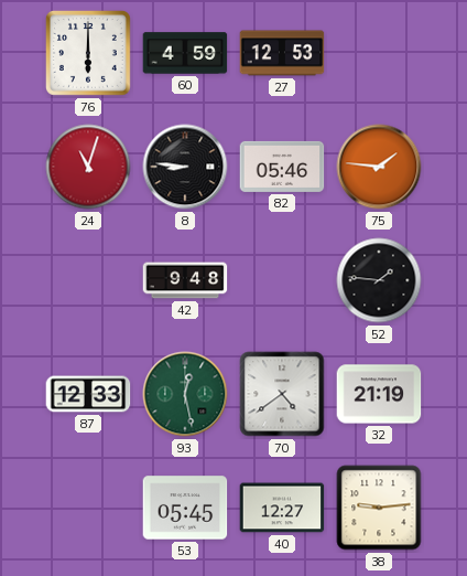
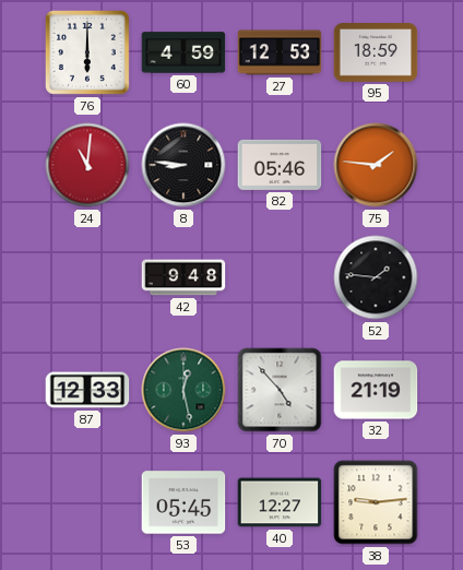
95: none -> 18:59 (376, 54)
24: 11:03 -> 11:01 (87, 165)
70: 4:39 -> 4:53 (280, 390)
